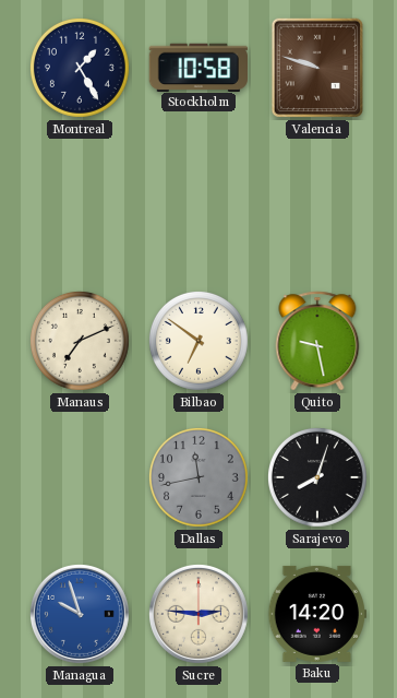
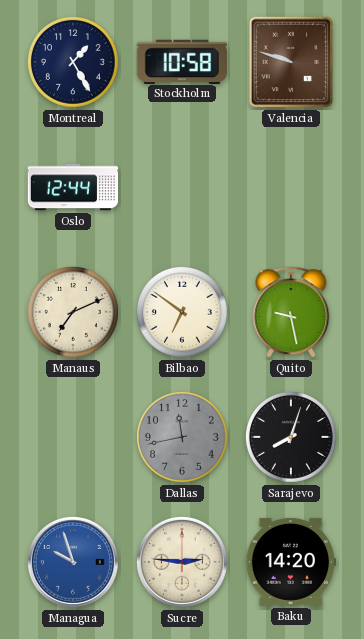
Oslo: none -> 12:44 (73, 187)
